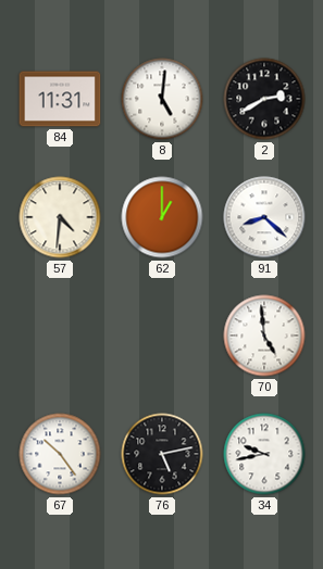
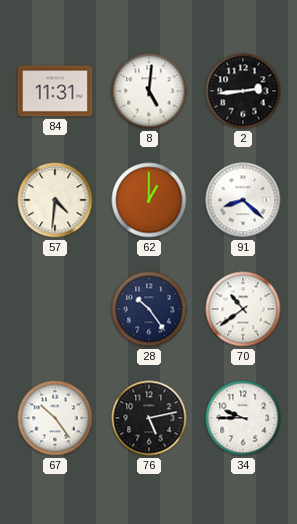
2: 2:40 -> 2:44 (243, 91)
28: none -> 10:24 (149, 309)
70: 4:59 -> 10:39 (243, 309)
34: 9:43 -> 9:45 (243, 418)
